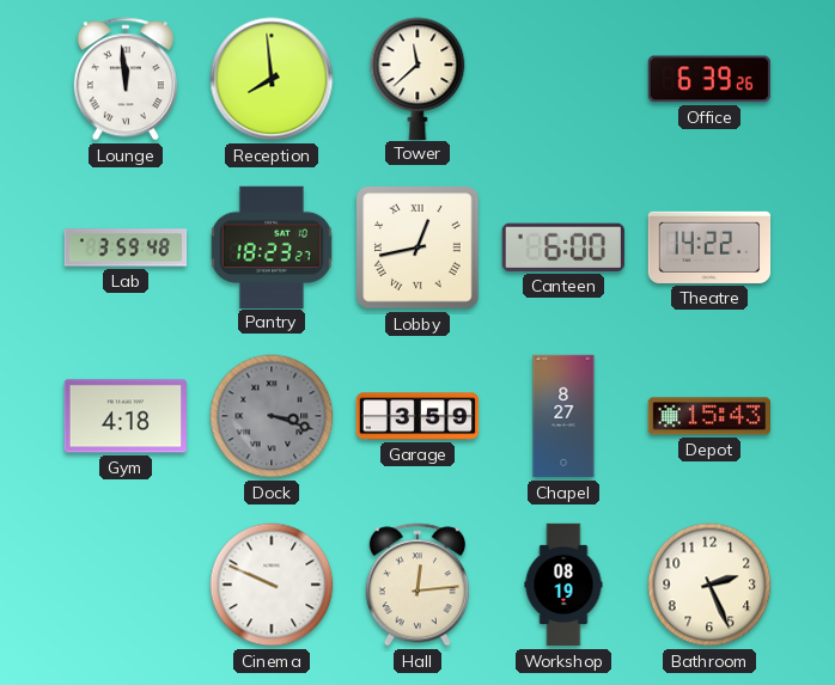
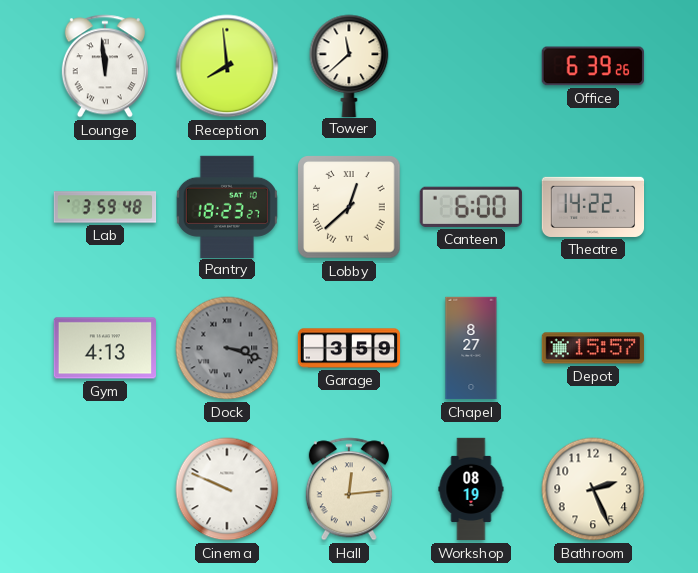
Lobby: 12:43 -> 12:38 (349, 207)
Gym: 4:18 -> 4:13 (104, 348)
Depot: 15:43 -> 15:57 (592, 348)
